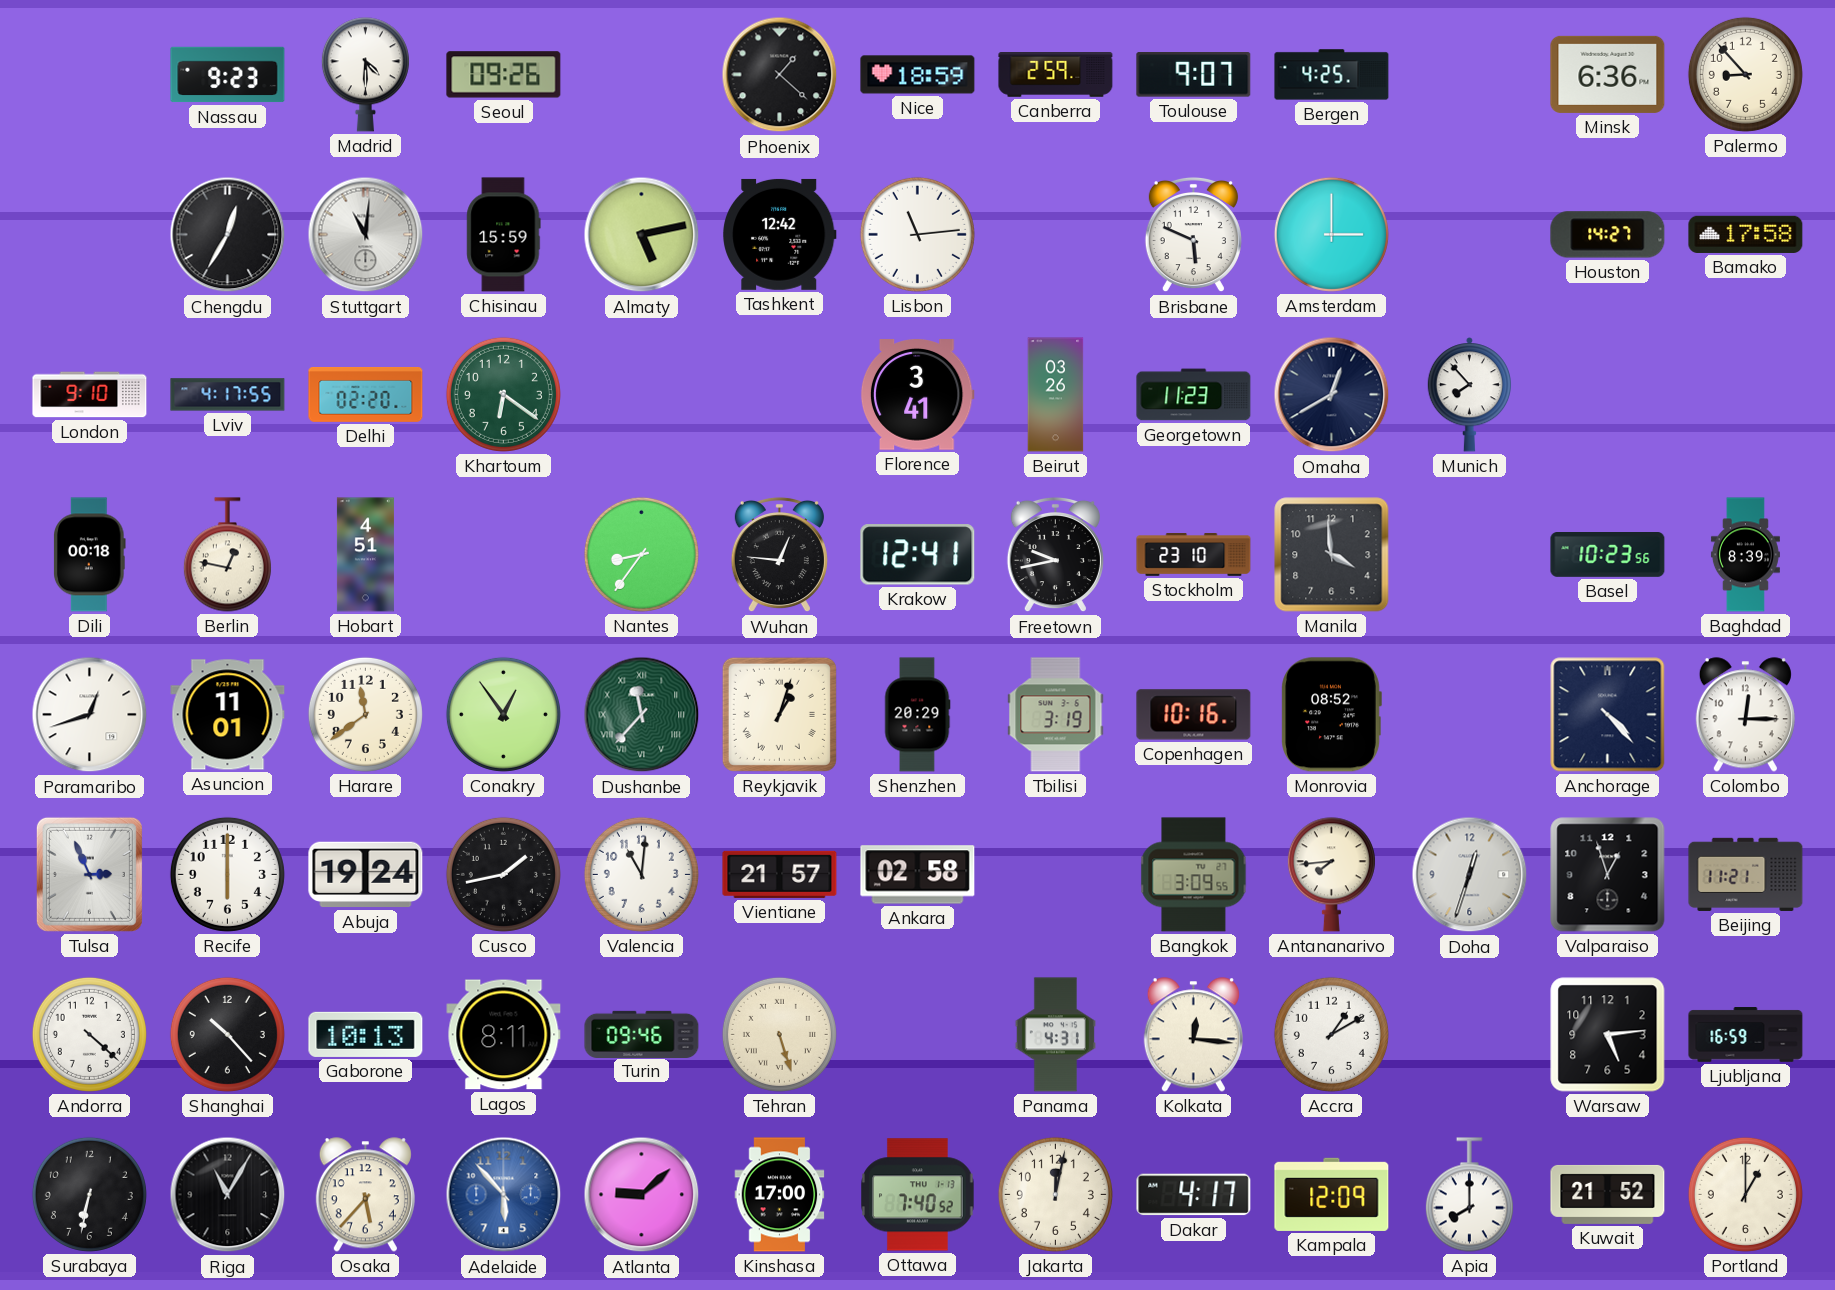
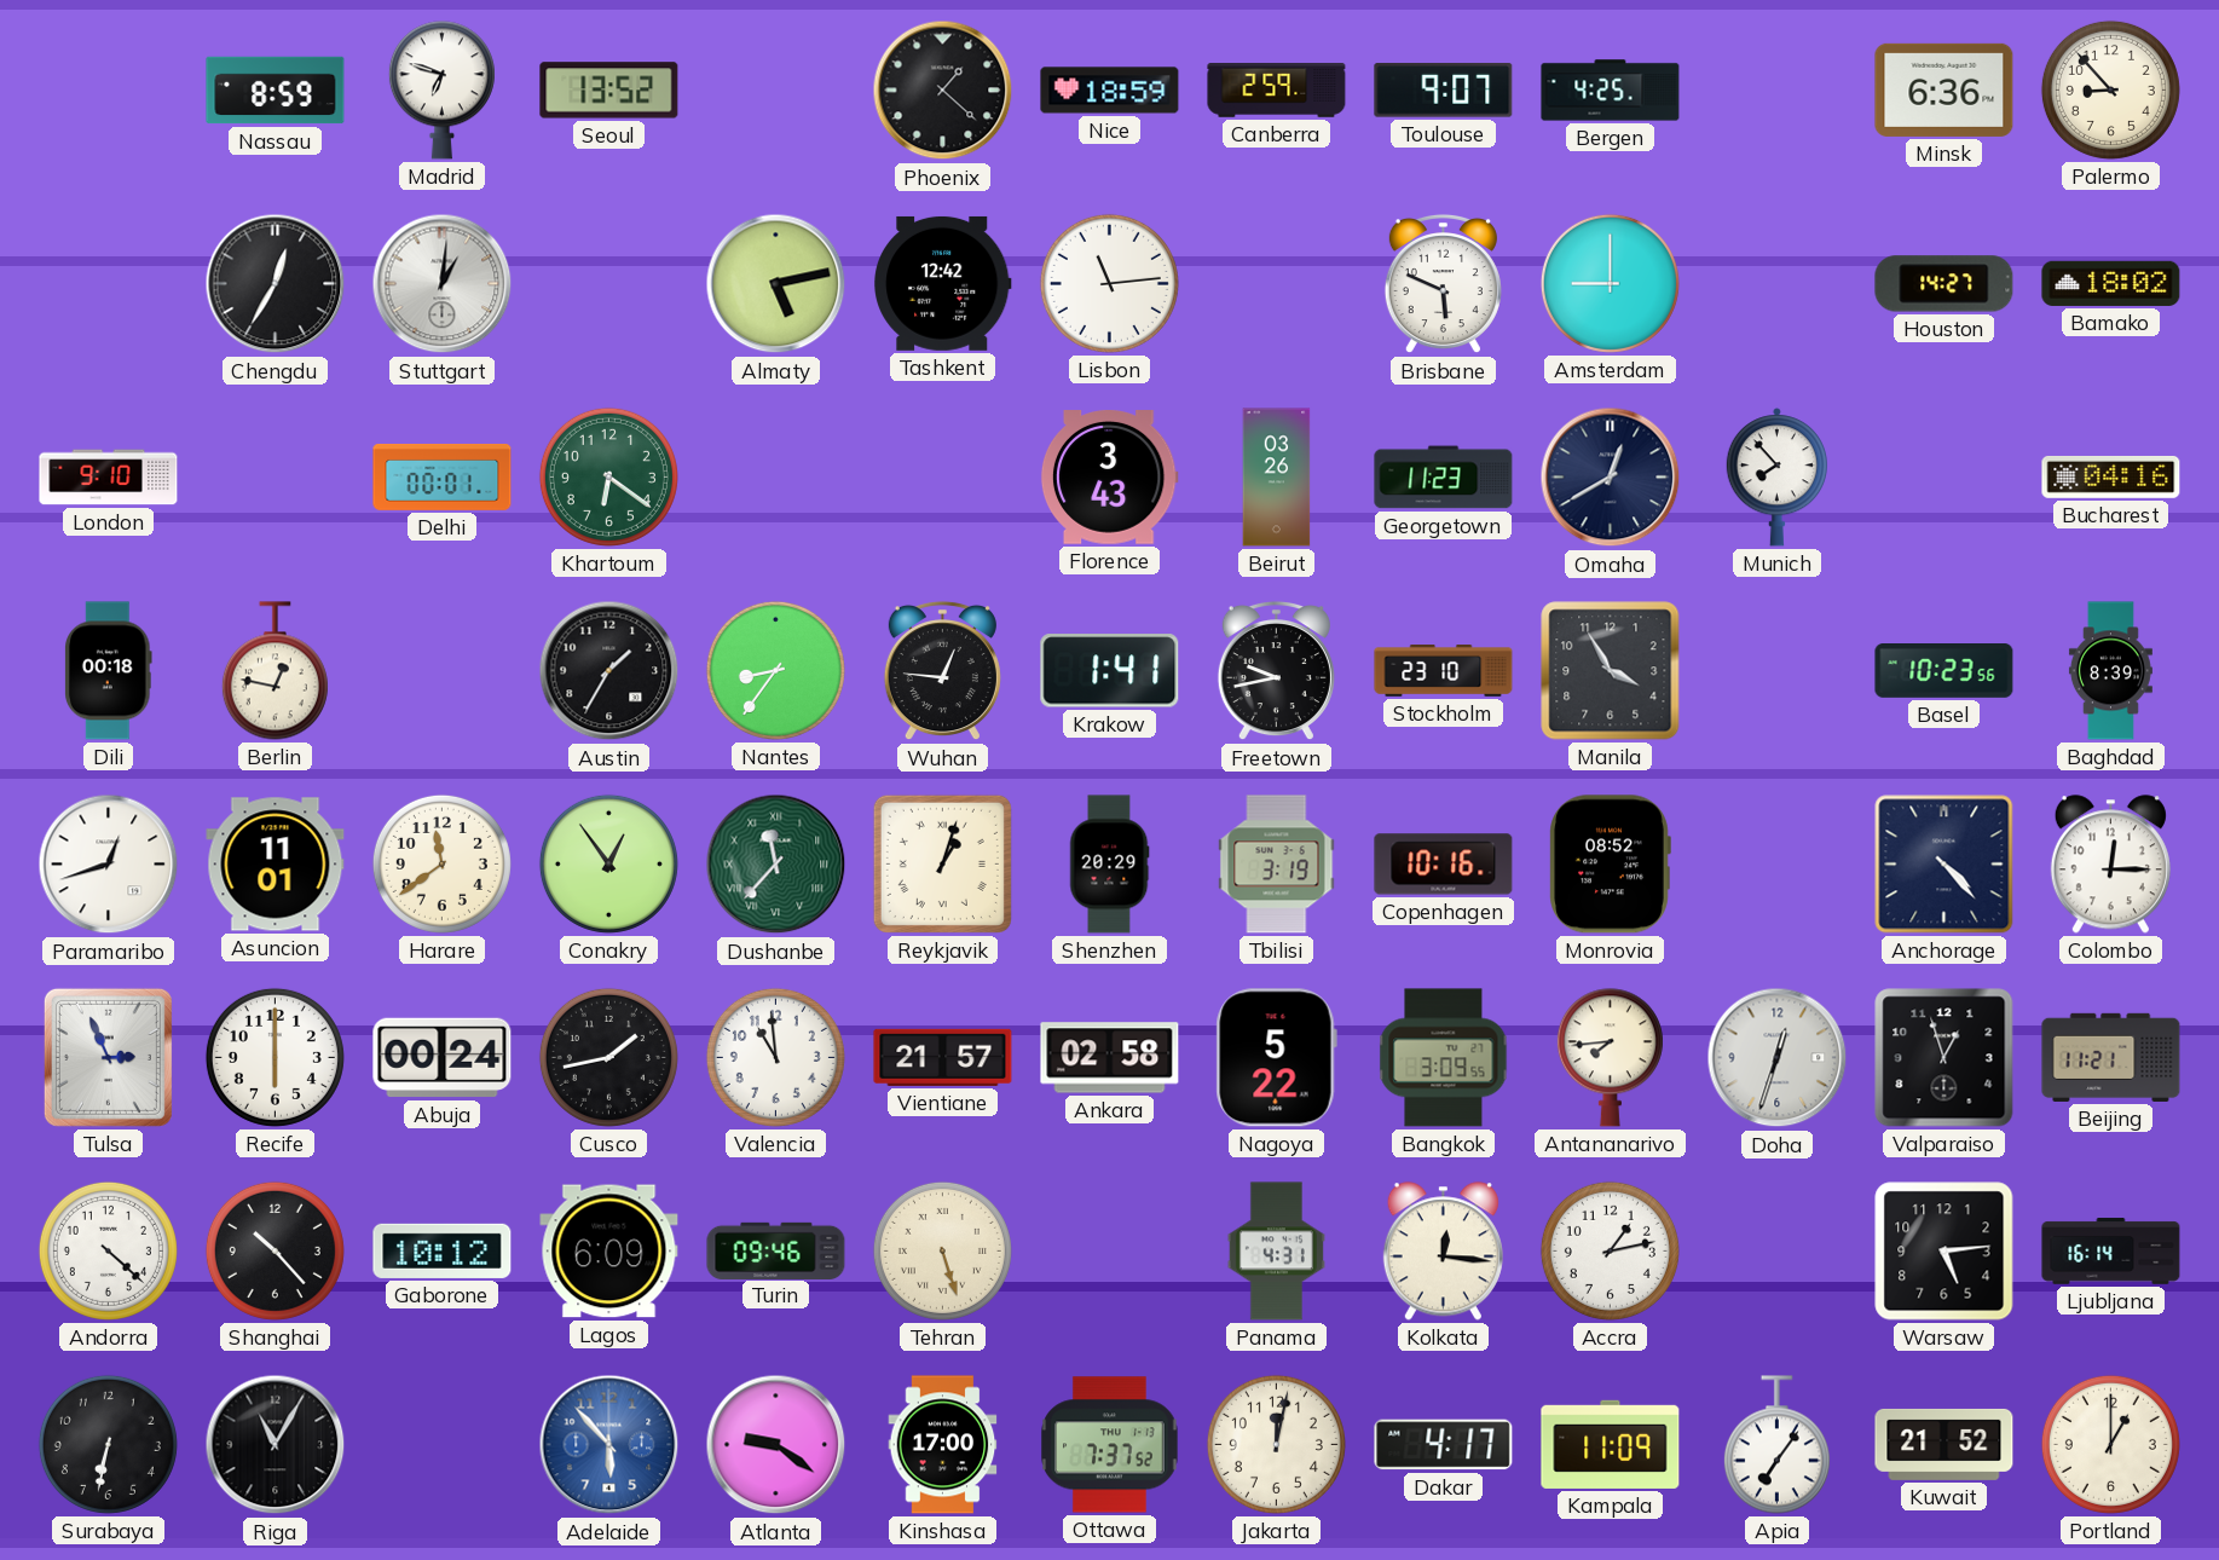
Nassau: 9:23 -> 8:59 (276, 91)
Madrid: 4:30 -> 6:48 (441, 91)
Seoul: 09:26 -> 13:52 (609, 91)
Stuttgart: 11:01 -> 1:01 (443, 284)
Chisinau: 15:59 -> none (504, 235)
Amsterdam: 3:00 -> 9:00 (1610, 283)
Bamako: 17:58 -> 18:02 (2111, 283)
Lviv: 4:17 -> none (228, 395)
Delhi: 02:20 -> 00:01 (443, 478)
Florence: 3:41 -> 3:43 (1109, 478)
Bucharest: none -> 04:16 (2111, 476)
Hobart: 4:51 -> none (365, 555)
Austin: none -> 1:35 (609, 671)
Krakow: 12:41 -> 1:41 (1110, 671)
Manila: 3:59 -> 3:55 (1611, 671)
Abuja: 19:24 -> 00:24 (443, 1058)
Valencia: 11:01 -> 10:59 (775, 1057)
Nagoya: none -> 5:22 (1276, 1058)
Gaborone: 10:13 -> 10:12 (443, 1250)
Lagos: 8:11 -> 6:09 (609, 1252)
Accra: 1:10 -> 1:13 (1610, 1250)
Ljubljana: 16:59 -> 16:14 (2111, 1252)
Osaka: 5:37 -> none (365, 1195)
Atlanta: 9:08 -> 9:21 (776, 1445)
Ottawa: 7:40 -> 7:37 (1110, 1445)
Kampala: 12:09 -> 11:09 (1611, 1444)
Apia: 8:00 -> 7:06 (1776, 1445)
